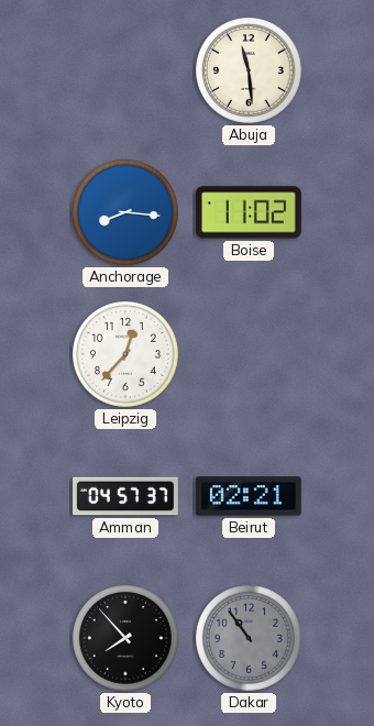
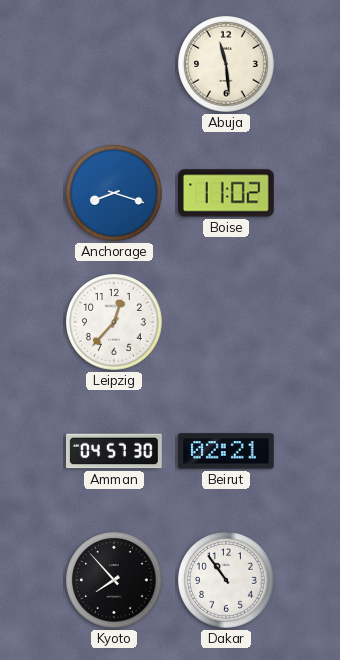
Anchorage: 8:16 -> 8:18 (115, 194)
Amman: 04:57:37 -> 04:57:30 (115, 451)
Dakar dial: grey -> white (227, 581)
